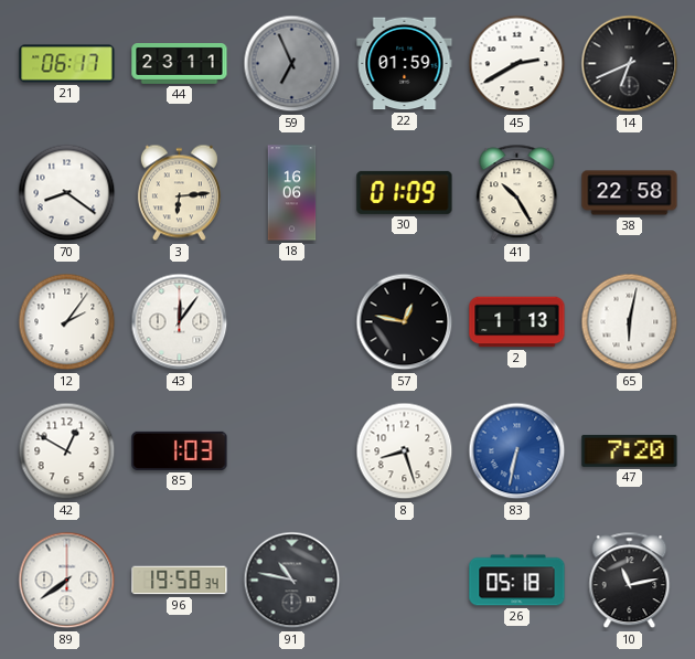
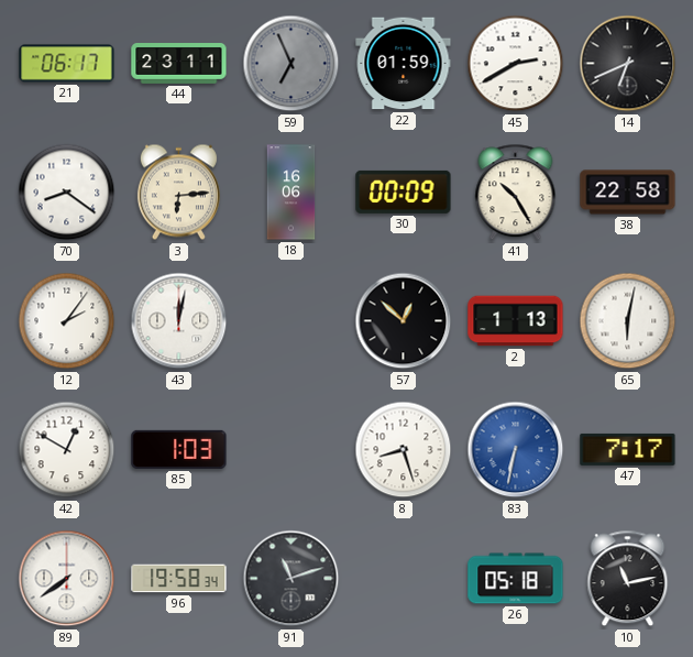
30: 01:09 -> 00:09 (404, 191)
43: 12:06 -> 12:02 (179, 321)
57: 12:47 -> 12:52 (404, 321)
47: 7:20 -> 7:17 (628, 449)
91: 10:47 -> 11:12 (291, 579)
